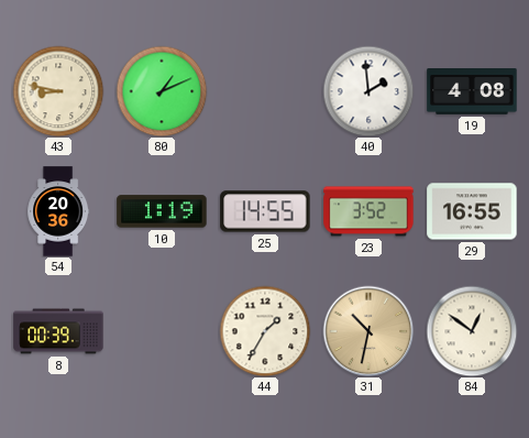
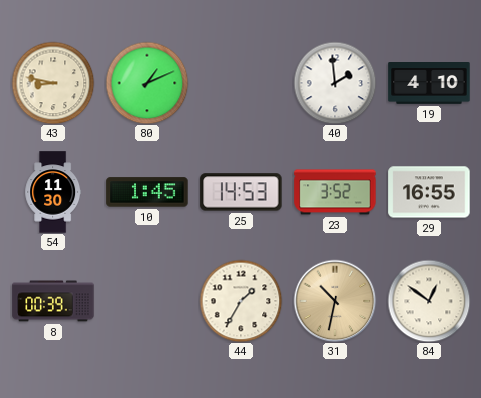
19: 4:08 -> 4:10 (429, 84)
54: 20:36 -> 11:30 (53, 192)
10: 1:19 -> 1:45 (147, 192)
25: 14:55 -> 14:53 (241, 192)
